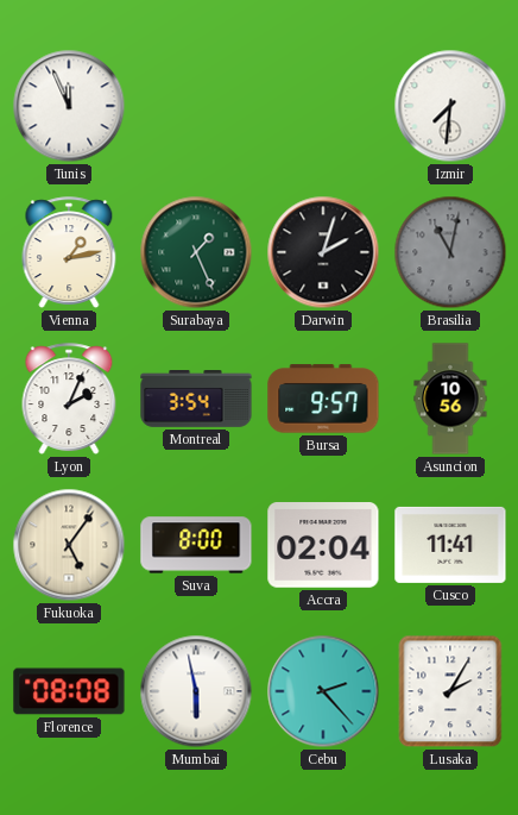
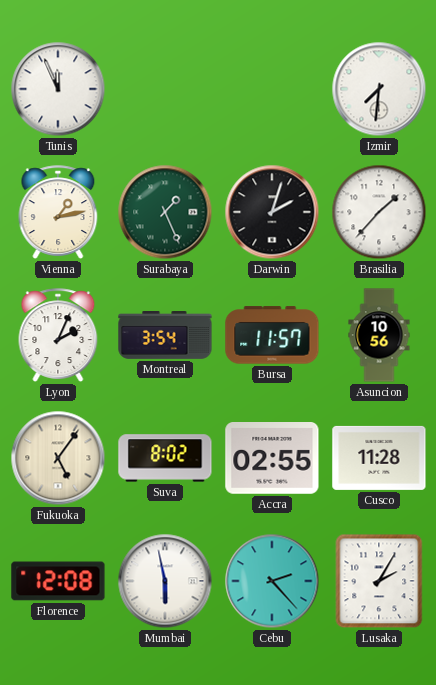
Brasilia: 11:02 -> 1:37 (379, 212)
Brasilia dial: grey -> white (379, 212)
Bursa: 9:57 -> 11:57 (272, 335)
Suva: 8:00 -> 8:02 (165, 458)
Accra: 02:04 -> 02:55 (272, 458)
Cusco: 11:41 -> 11:28 (379, 458)
Florence: 08:08 -> 12:08 (58, 581)
